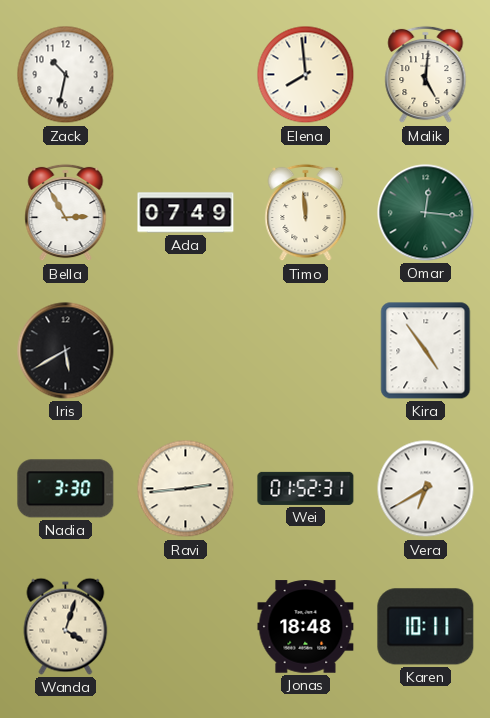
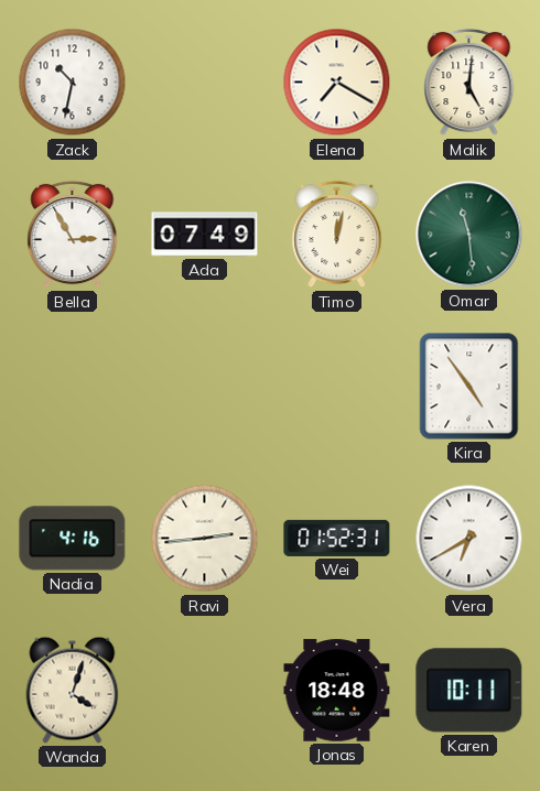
Elena: 7:59 -> 7:20 (337, 83)
Timo: 11:59 -> 12:02 (337, 235)
Omar: 12:16 -> 11:29 (469, 235)
Iris: 5:40 -> none (66, 351)
Nadia: 3:30 -> 4:16 (73, 539)
